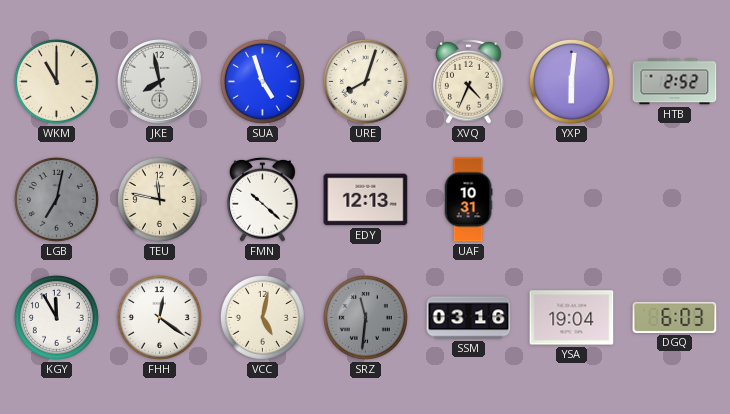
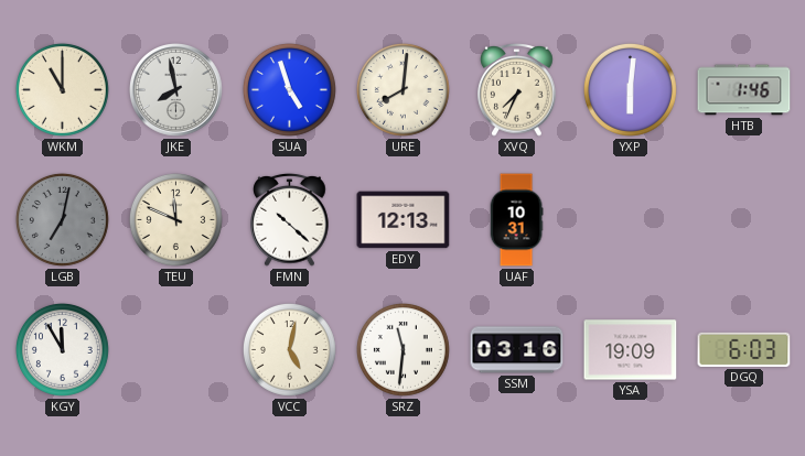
URE: 8:03 -> 8:01 (402, 89)
XVQ: 4:34 -> 7:34 (517, 89)
HTB: 2:52 -> 1:46 (744, 90)
TEU: 11:47 -> 11:49 (175, 219)
FHH: 12:21 -> none (159, 317)
SRZ dial: grey -> white (402, 349)
YSA: 19:04 -> 19:09 (631, 350)
